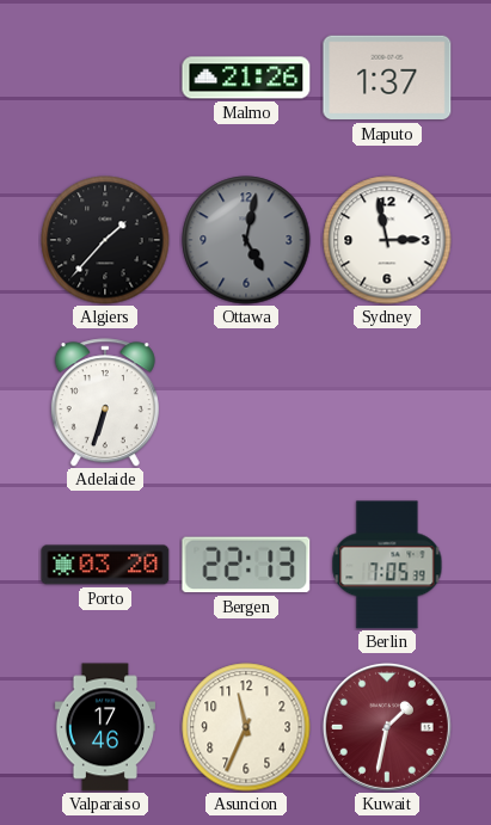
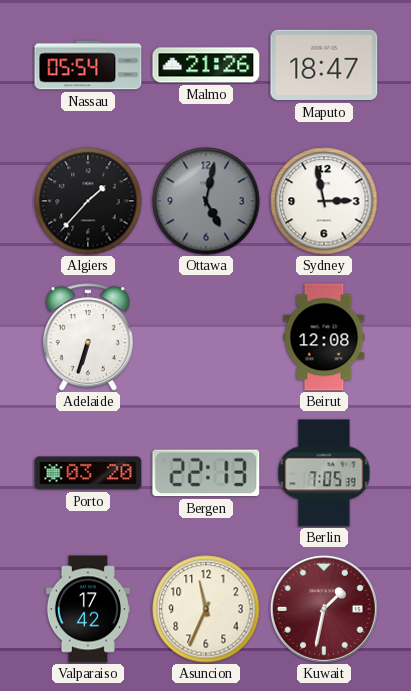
Nassau: none -> 05:54 (88, 65)
Maputo: 1:37 -> 18:47 (324, 65)
Beirut: none -> 12:08 (324, 337)
Valparaiso: 17:46 -> 17:42 (87, 609)
